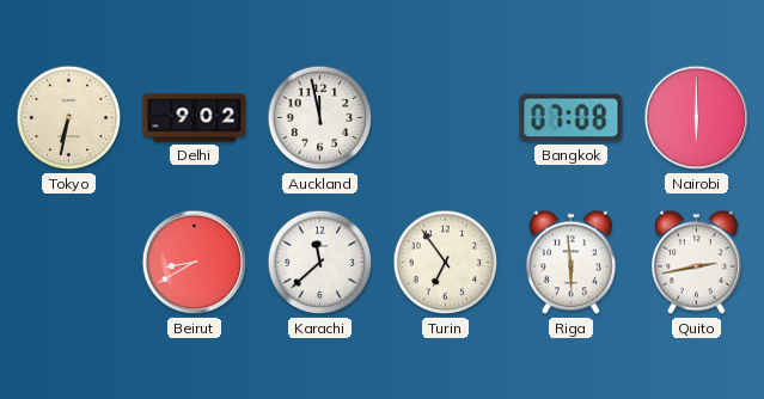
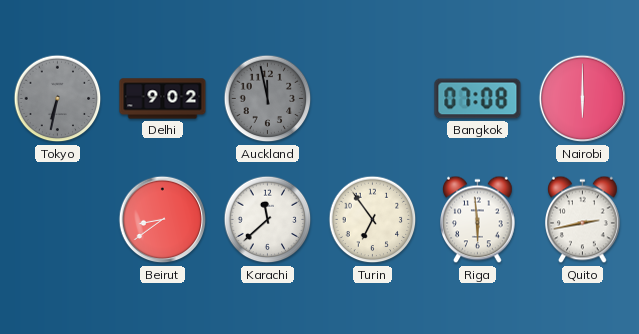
Tokyo dial: cream -> grey (58, 99)
Auckland dial: white -> grey (268, 99)
Beirut: 8:40 -> 8:39 (163, 220)
